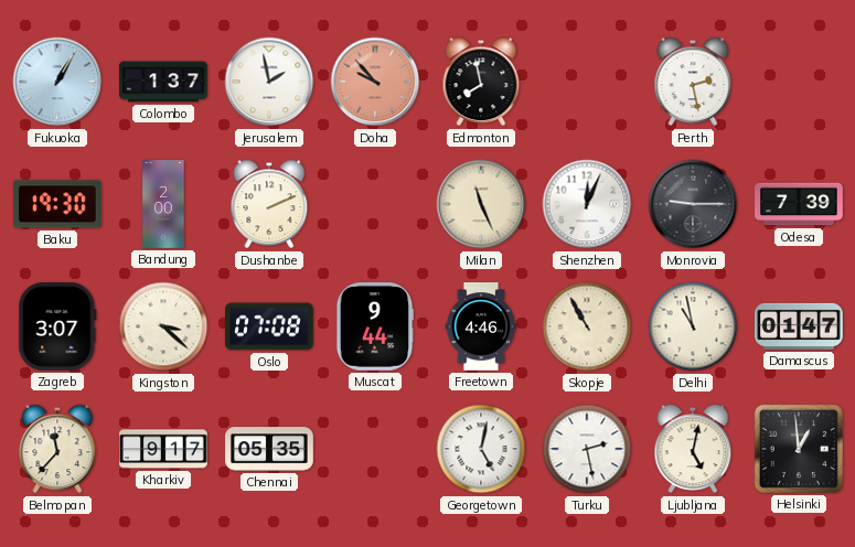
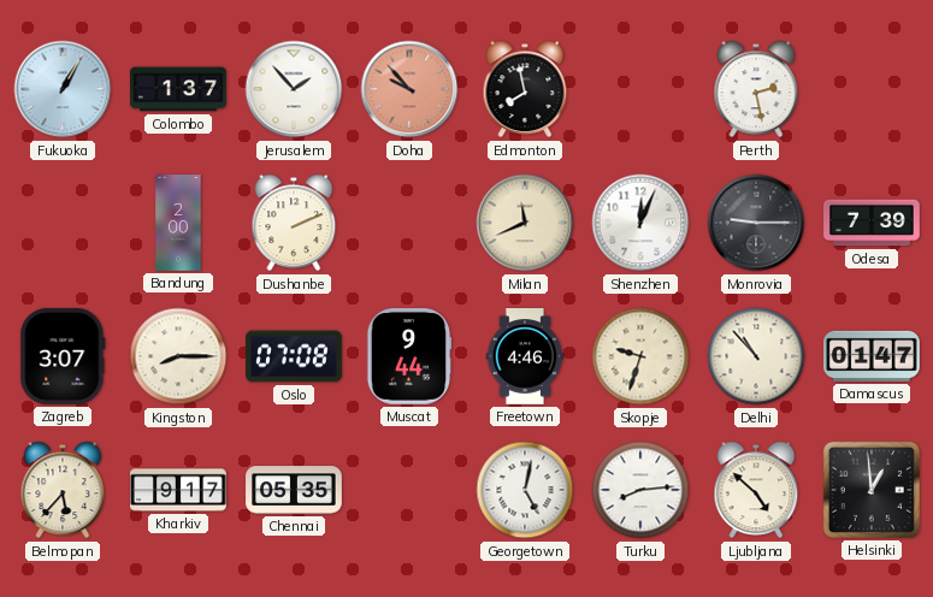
Jerusalem: 1:58 -> 1:53 (294, 89)
Baku: 19:30 -> none (57, 204)
Milan: 11:26 -> 11:41 (525, 223)
Kingston: 3:22 -> 8:15 (178, 356)
Skopje: 10:55 -> 9:33 (640, 356)
Delhi: 10:58 -> 10:53 (756, 356)
Belmopan: 11:37 -> 5:37 (63, 490)
Turku: 2:28 -> 8:14 (640, 490)
Ljubljana: 5:02 -> 4:52 (756, 490)
